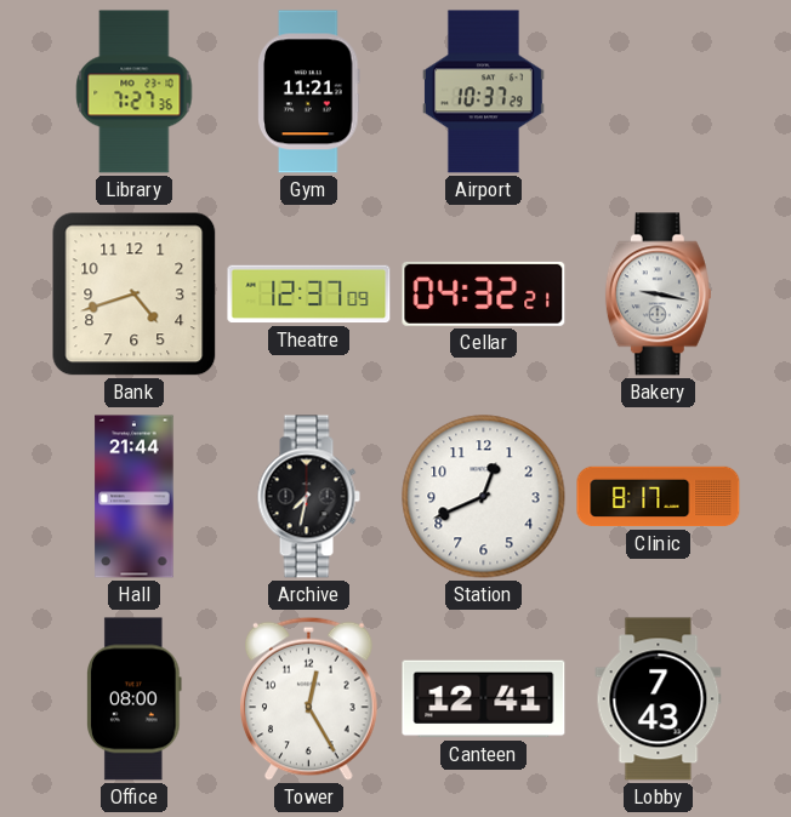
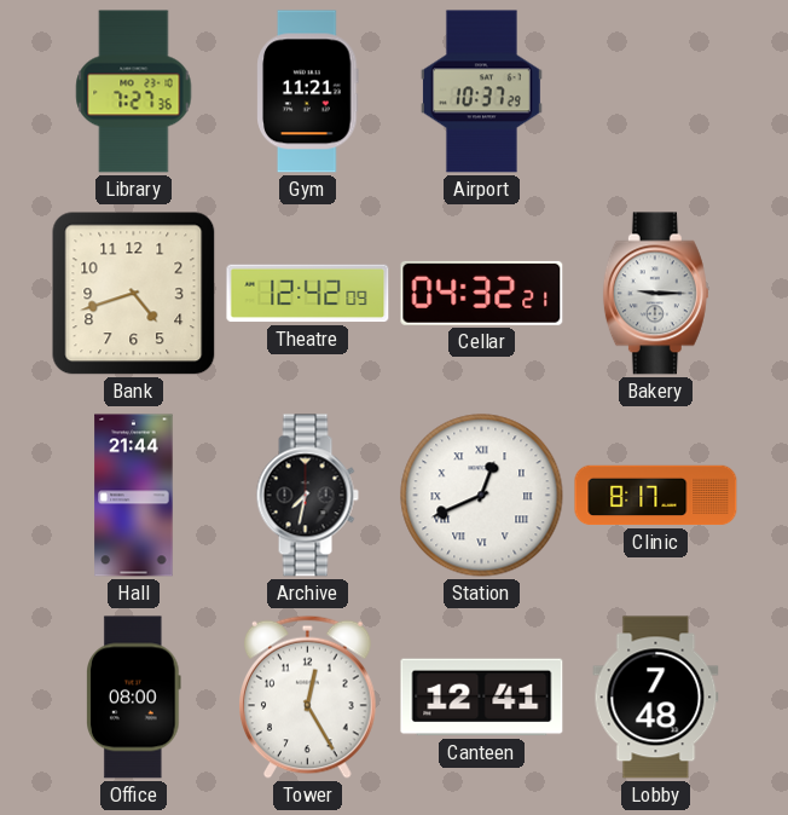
Theatre: 12:37 -> 12:42 (308, 294)
Bakery: 9:17 -> 9:15 (655, 294)
Station numerals: Arabic -> Roman (482, 496)
Lobby: 7:43 -> 7:48 (656, 698)
